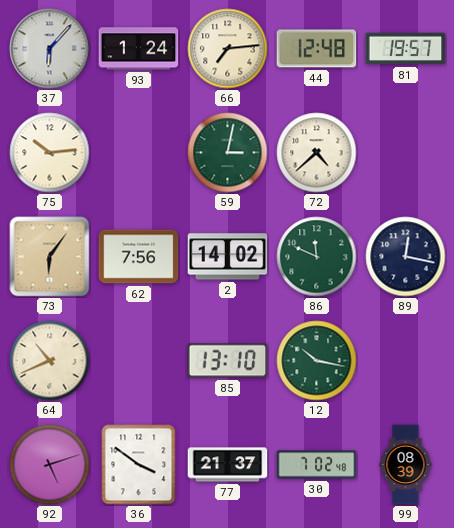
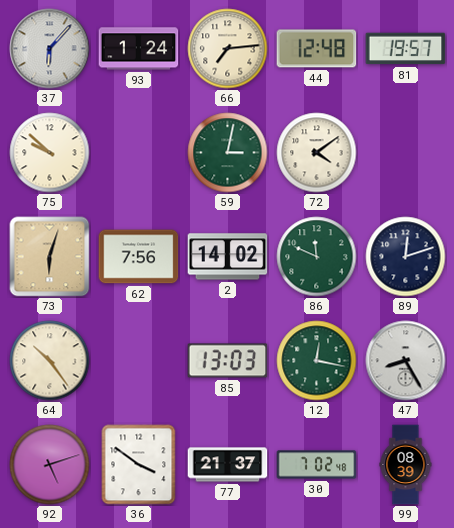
75: 10:14 -> 9:52 (50, 153)
72: 4:38 -> 4:09 (317, 153)
73: 6:06 -> 6:03 (50, 257)
89: 12:17 -> 12:12 (406, 257)
64: 10:41 -> 10:24 (50, 361)
85: 13:10 -> 13:03 (228, 361)
12: 10:17 -> 12:17 (317, 361)
47: none -> 8:25 (406, 361)
